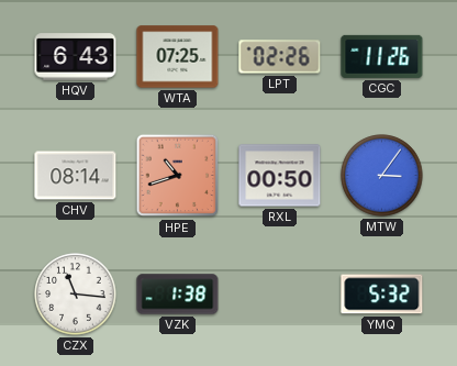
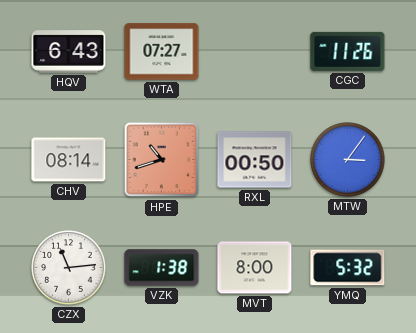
WTA: 07:25 -> 07:27 (162, 52)
LPT: 02:26 -> none (280, 57)
CZX: 11:16 -> 11:14 (69, 268)
MVT: none -> 8:00 (255, 268)
